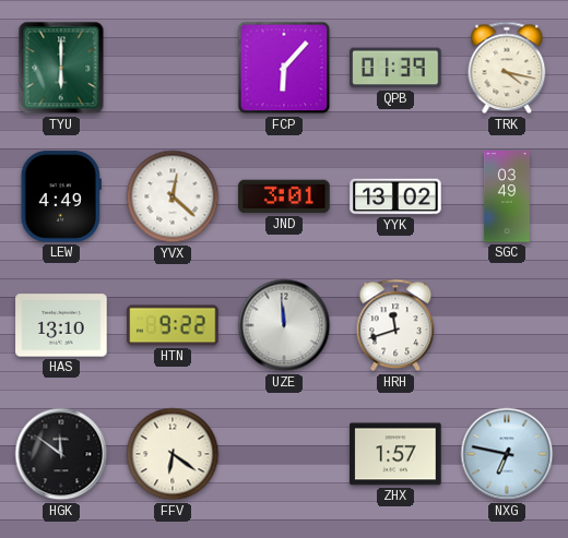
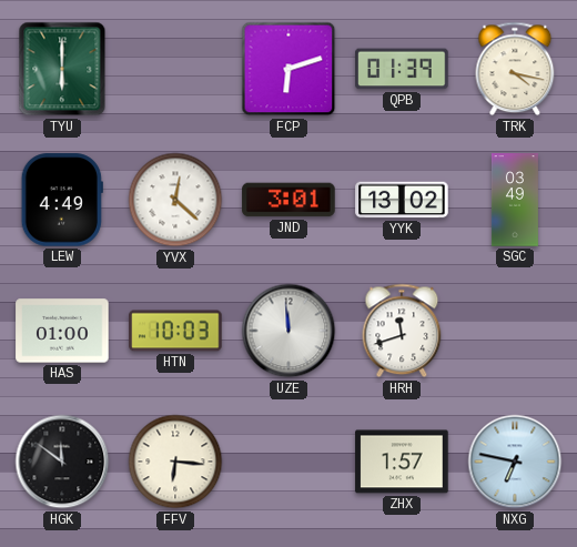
FCP: 6:07 -> 6:12 (288, 69)
HAS: 13:10 -> 01:00 (62, 331)
HTN: 9:22 -> 10:03 (175, 331)
FFV: 6:21 -> 6:16 (175, 462)
